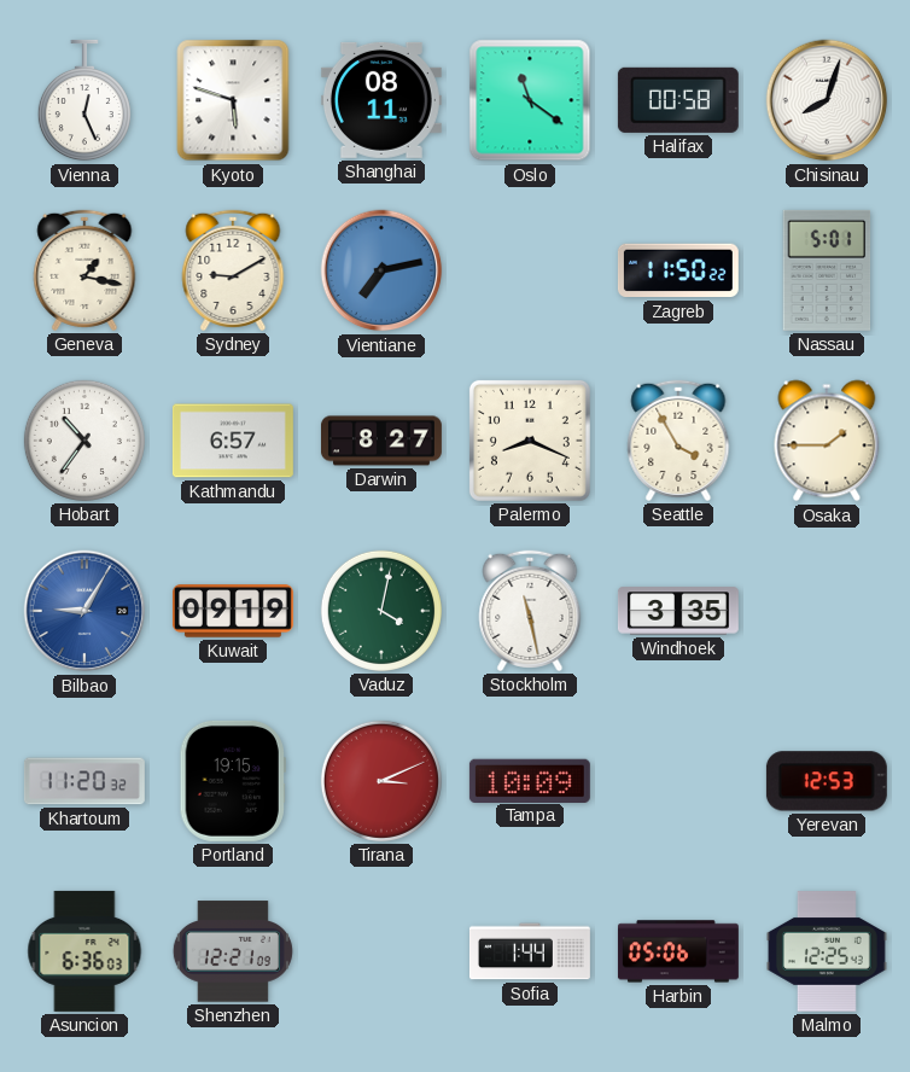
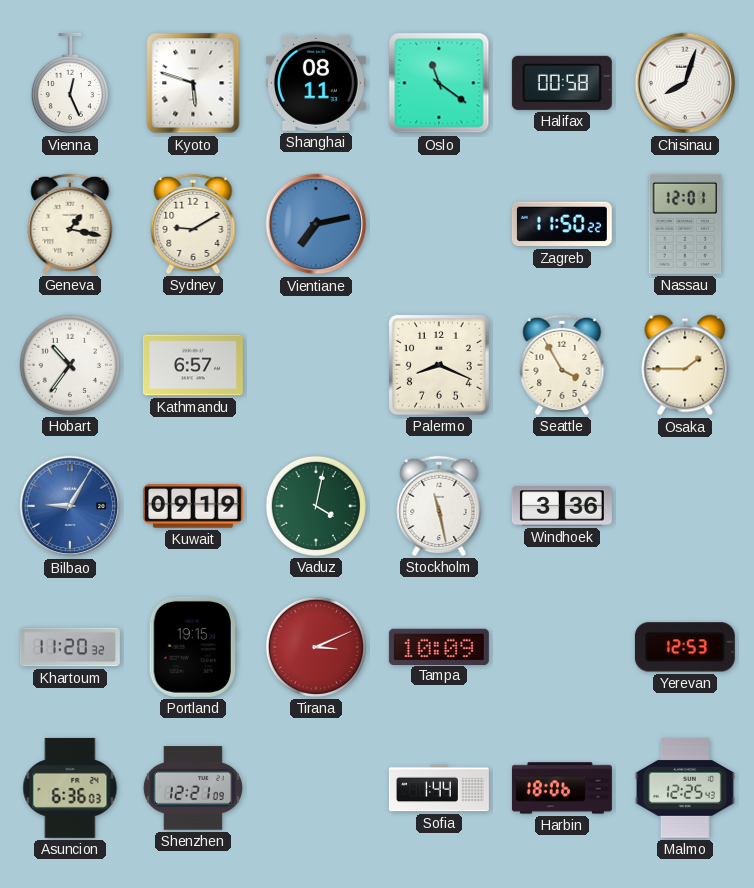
Nassau: 5:01 -> 12:01 (685, 224)
Darwin: 8:27 -> none (381, 441)
Windhoek: 3:35 -> 3:36 (562, 506)
Harbin: 05:06 -> 18:06 (562, 788)
